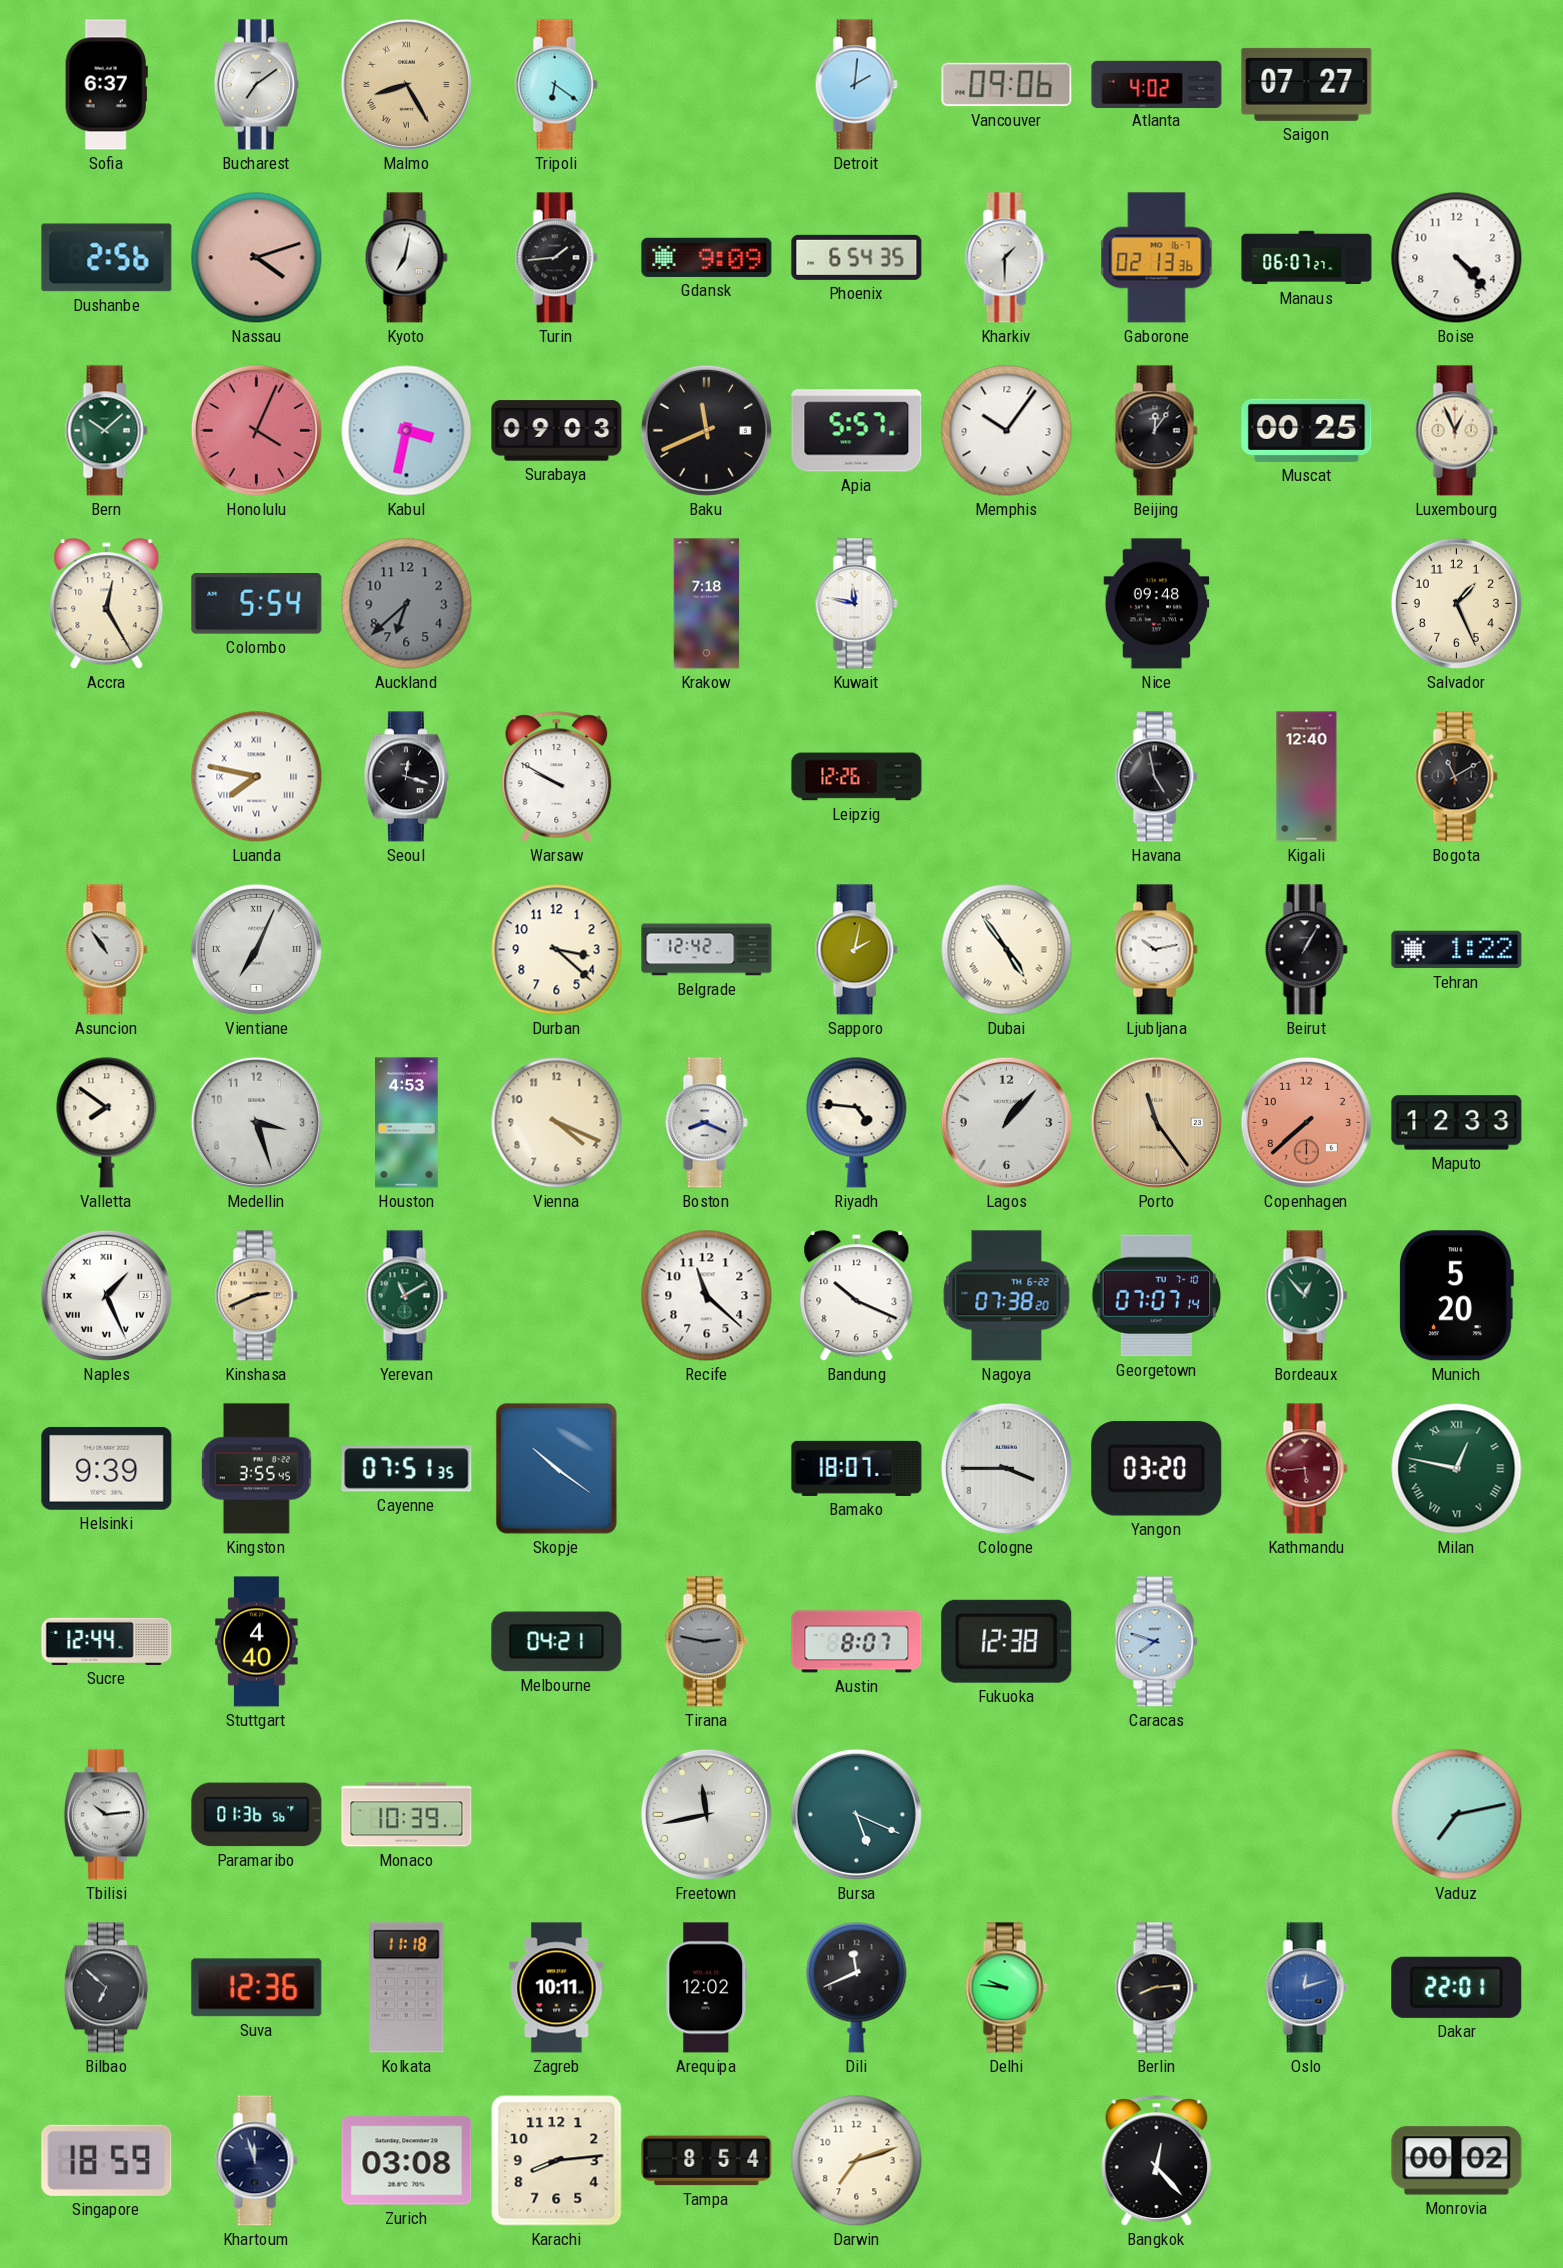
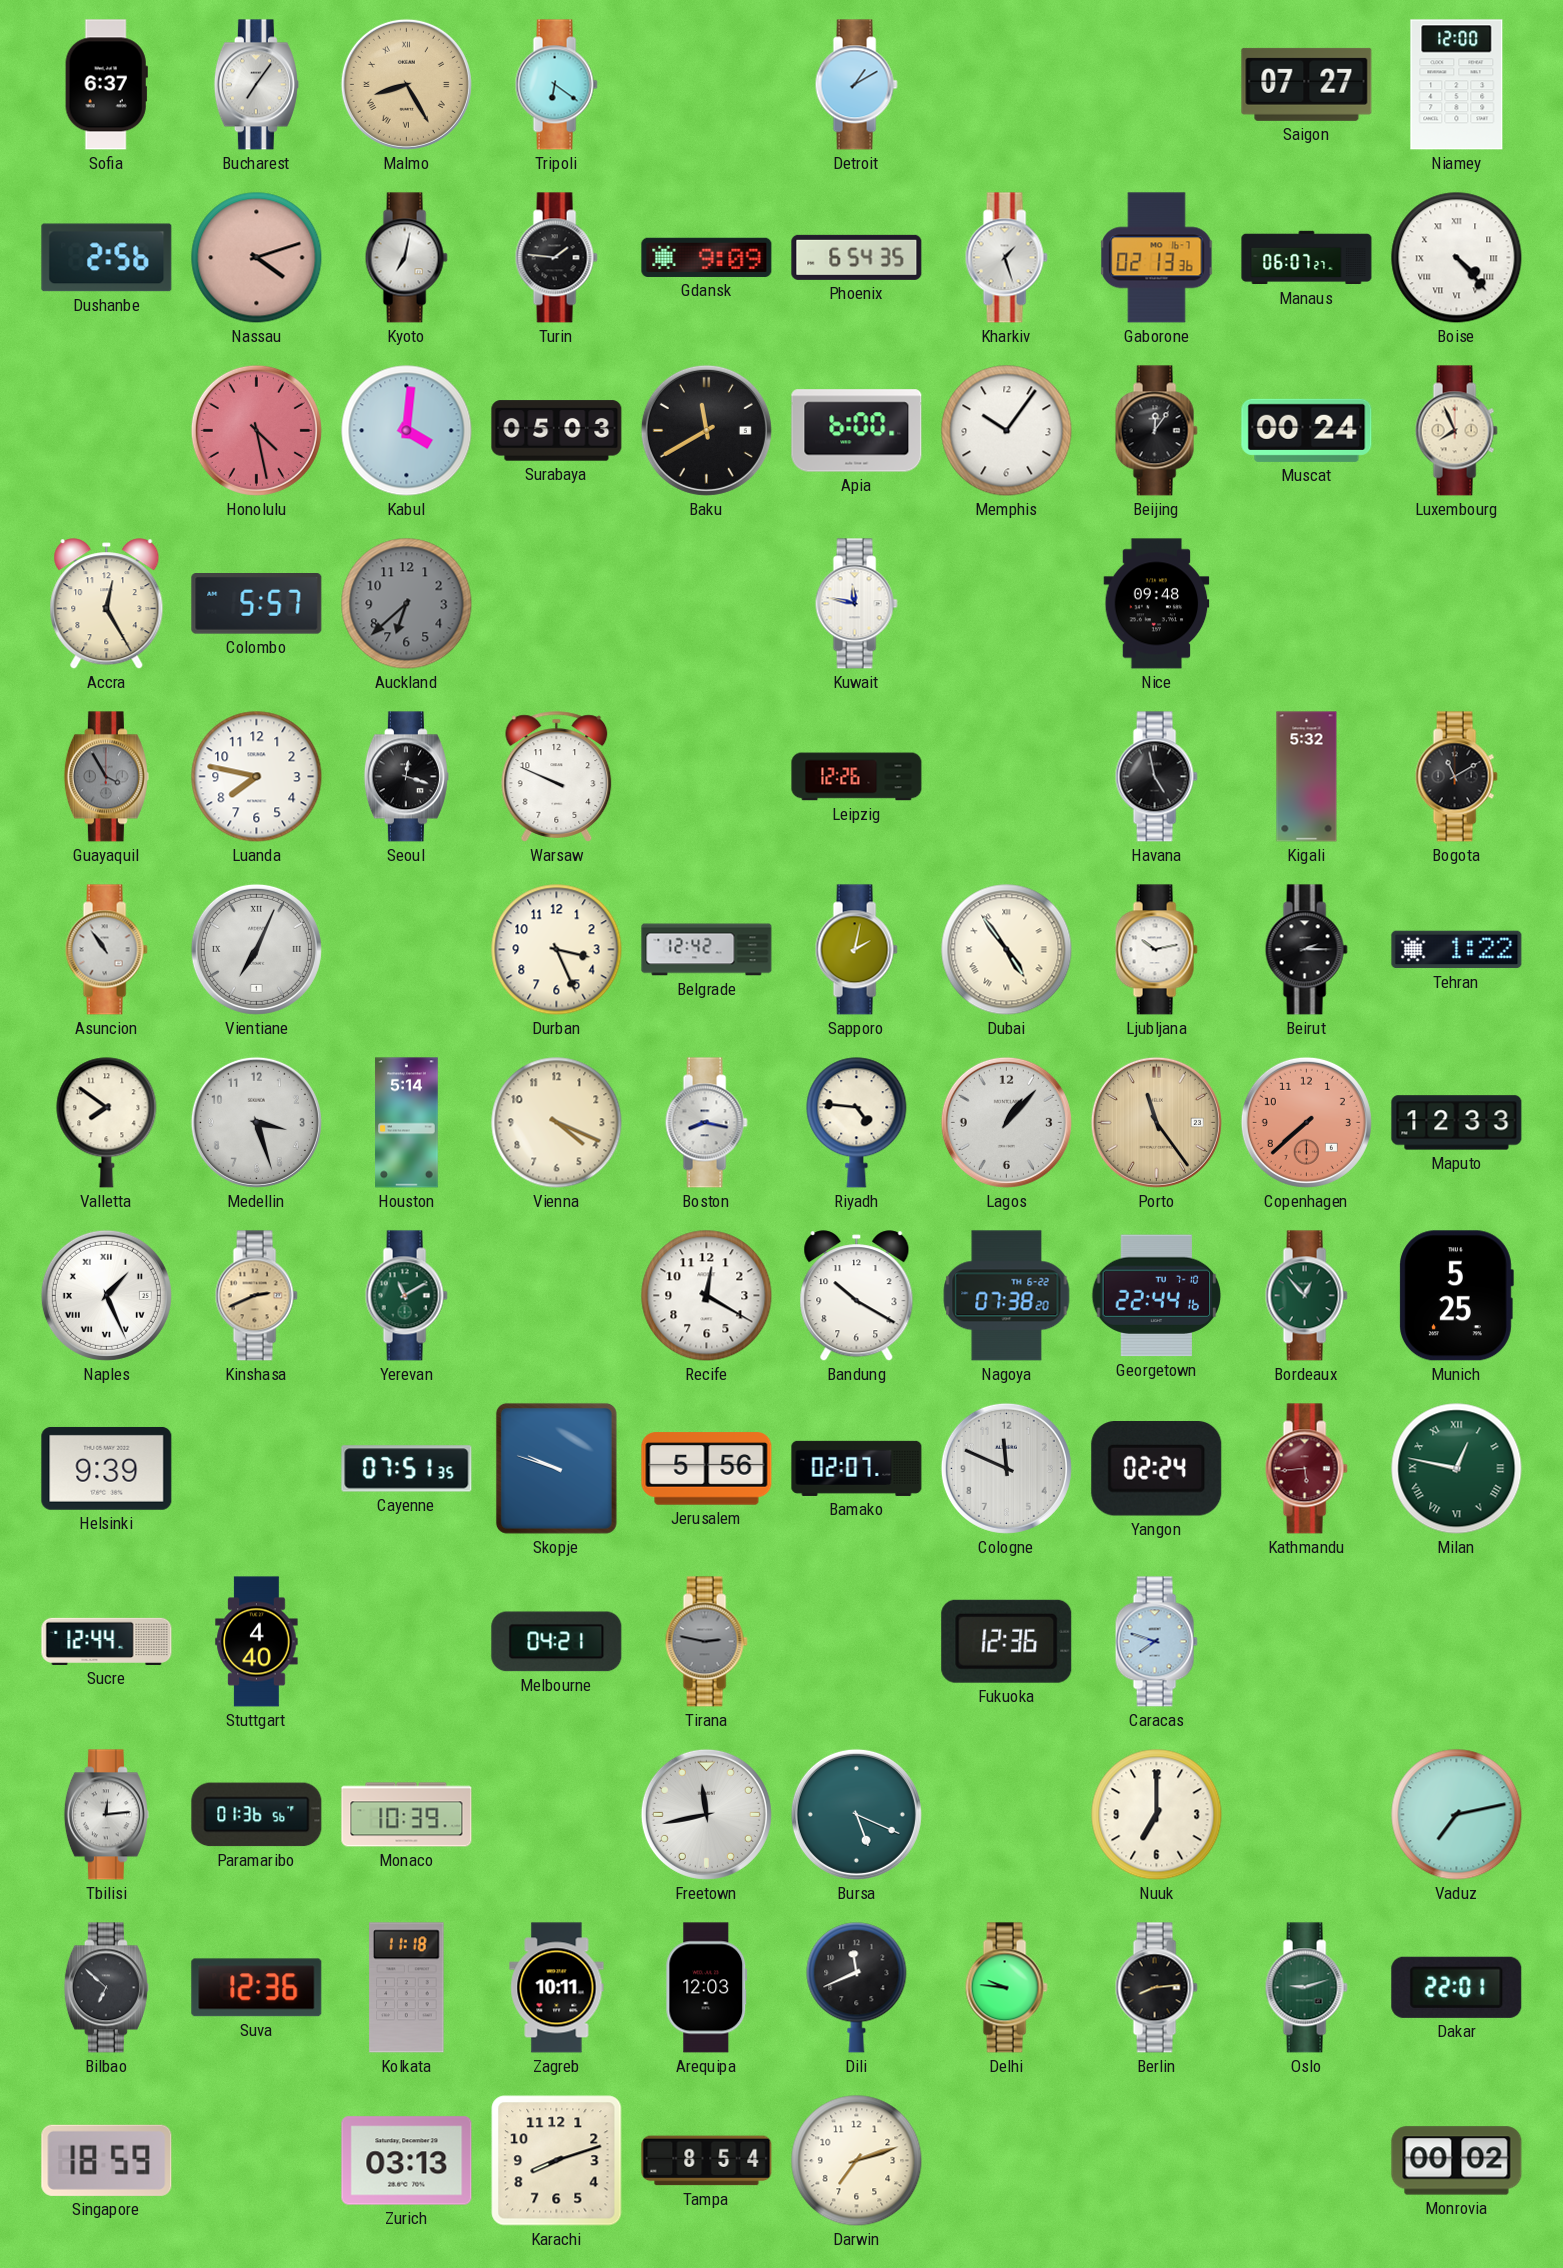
Bucharest: 7:09 -> 7:06 (256, 85)
Detroit: 2:01 -> 1:10 (856, 85)
Vancouver: 09:06 -> none (1007, 85)
Atlanta: 4:02 -> none (1157, 84)
Niamey: none -> 12:00 (1457, 85)
Turin: 1:44 -> 1:46 (556, 258)
Kharkiv: 1:30 -> 1:27 (1006, 258)
Boise numerals: Arabic -> Roman (1457, 258)
Bern: 10:08 -> none (106, 431)
Honolulu: 4:04 -> 4:28 (256, 430)
Kabul: 3:32 -> 4:01 (407, 431)
Surabaya: 09:03 -> 05:03 (557, 431)
Baku: 11:41 -> 11:40 (706, 430)
Apia: 5:57 -> 6:00 (857, 431)
Muscat: 00:25 -> 00:24 (1307, 430)
Luxembourg: 12:56 -> 7:56 (1456, 431)
Colombo: 5:54 -> 5:57 (257, 604)
Krakow: 7:18 -> none (707, 604)
Salvador: 1:26 -> none (1456, 603)
Guayaquil: none -> 3:55 (106, 777)
Luanda numerals: Roman -> Arabic (257, 777)
Warsaw: 9:50 -> 9:49 (557, 777)
Kigali: 12:40 -> 5:32 (1307, 777)
Durban: 3:22 -> 3:26 (557, 950)
Beirut: 1:05 -> 2:15 (1306, 950)
Houston: 4:53 -> 5:14 (407, 1123)
Boston: 8:19 -> 8:17 (706, 1123)
Recife: 11:22 -> 12:20 (707, 1296)
Bandung: 10:19 -> 10:20 (857, 1296)
Georgetown: 07:07 -> 22:44 (1157, 1296)
Munich: 5:20 -> 5:25 (1456, 1296)
Kingston: 3:55 -> none (257, 1469)
Skopje: 10:21 -> 9:48 (556, 1468)
Jerusalem: none -> 5:56 (707, 1469)
Bamako: 18:07 -> 02:07 (857, 1468)
Cologne: 3:45 -> 11:49 (1006, 1468)
Yangon: 03:20 -> 02:24 (1157, 1469)
Austin: 8:07 -> none (857, 1642)
Fukuoka: 12:38 -> 12:36 (1007, 1641)
Tbilisi: 10:14 -> 12:14 (106, 1815)
Nuuk: none -> 7:00 (1157, 1815)
Arequipa: 12:02 -> 12:03 (707, 1988)
Oslo: 12:12 -> 9:12 (1306, 1988)
Oslo dial: blue -> green (1306, 1988)
Khartoum: 11:57 -> none (256, 2161)
Zurich: 03:08 -> 03:13 (407, 2161)
Karachi: 8:14 -> 8:12 (557, 2161)
Bangkok: 12:23 -> none (1157, 2161)
